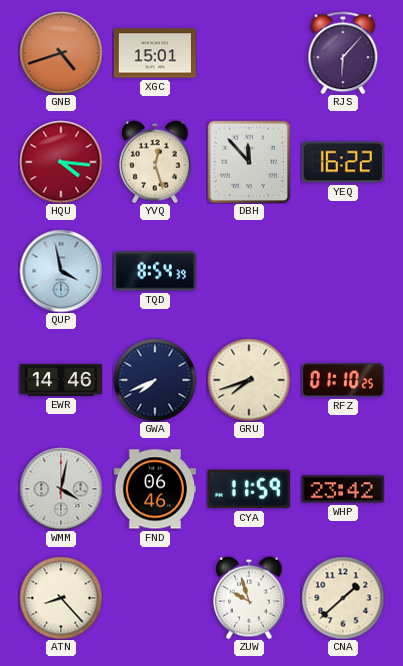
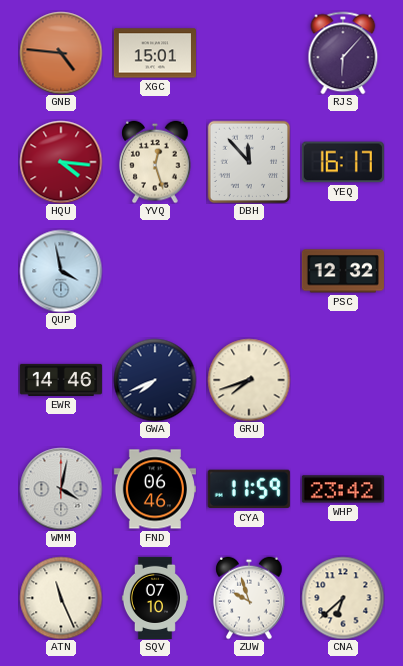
GNB: 4:42 -> 4:46 (61, 53)
YEQ: 16:22 -> 16:17 (343, 162)
TQD: 8:54 -> none (155, 271)
PSC: none -> 12:32 (343, 271)
RFZ: 01:10 -> none (343, 380)
ATN: 8:23 -> 11:26 (61, 598)
SQV: none -> 07:10 (155, 597)
CNA: 1:38 -> 6:38 (343, 598)
